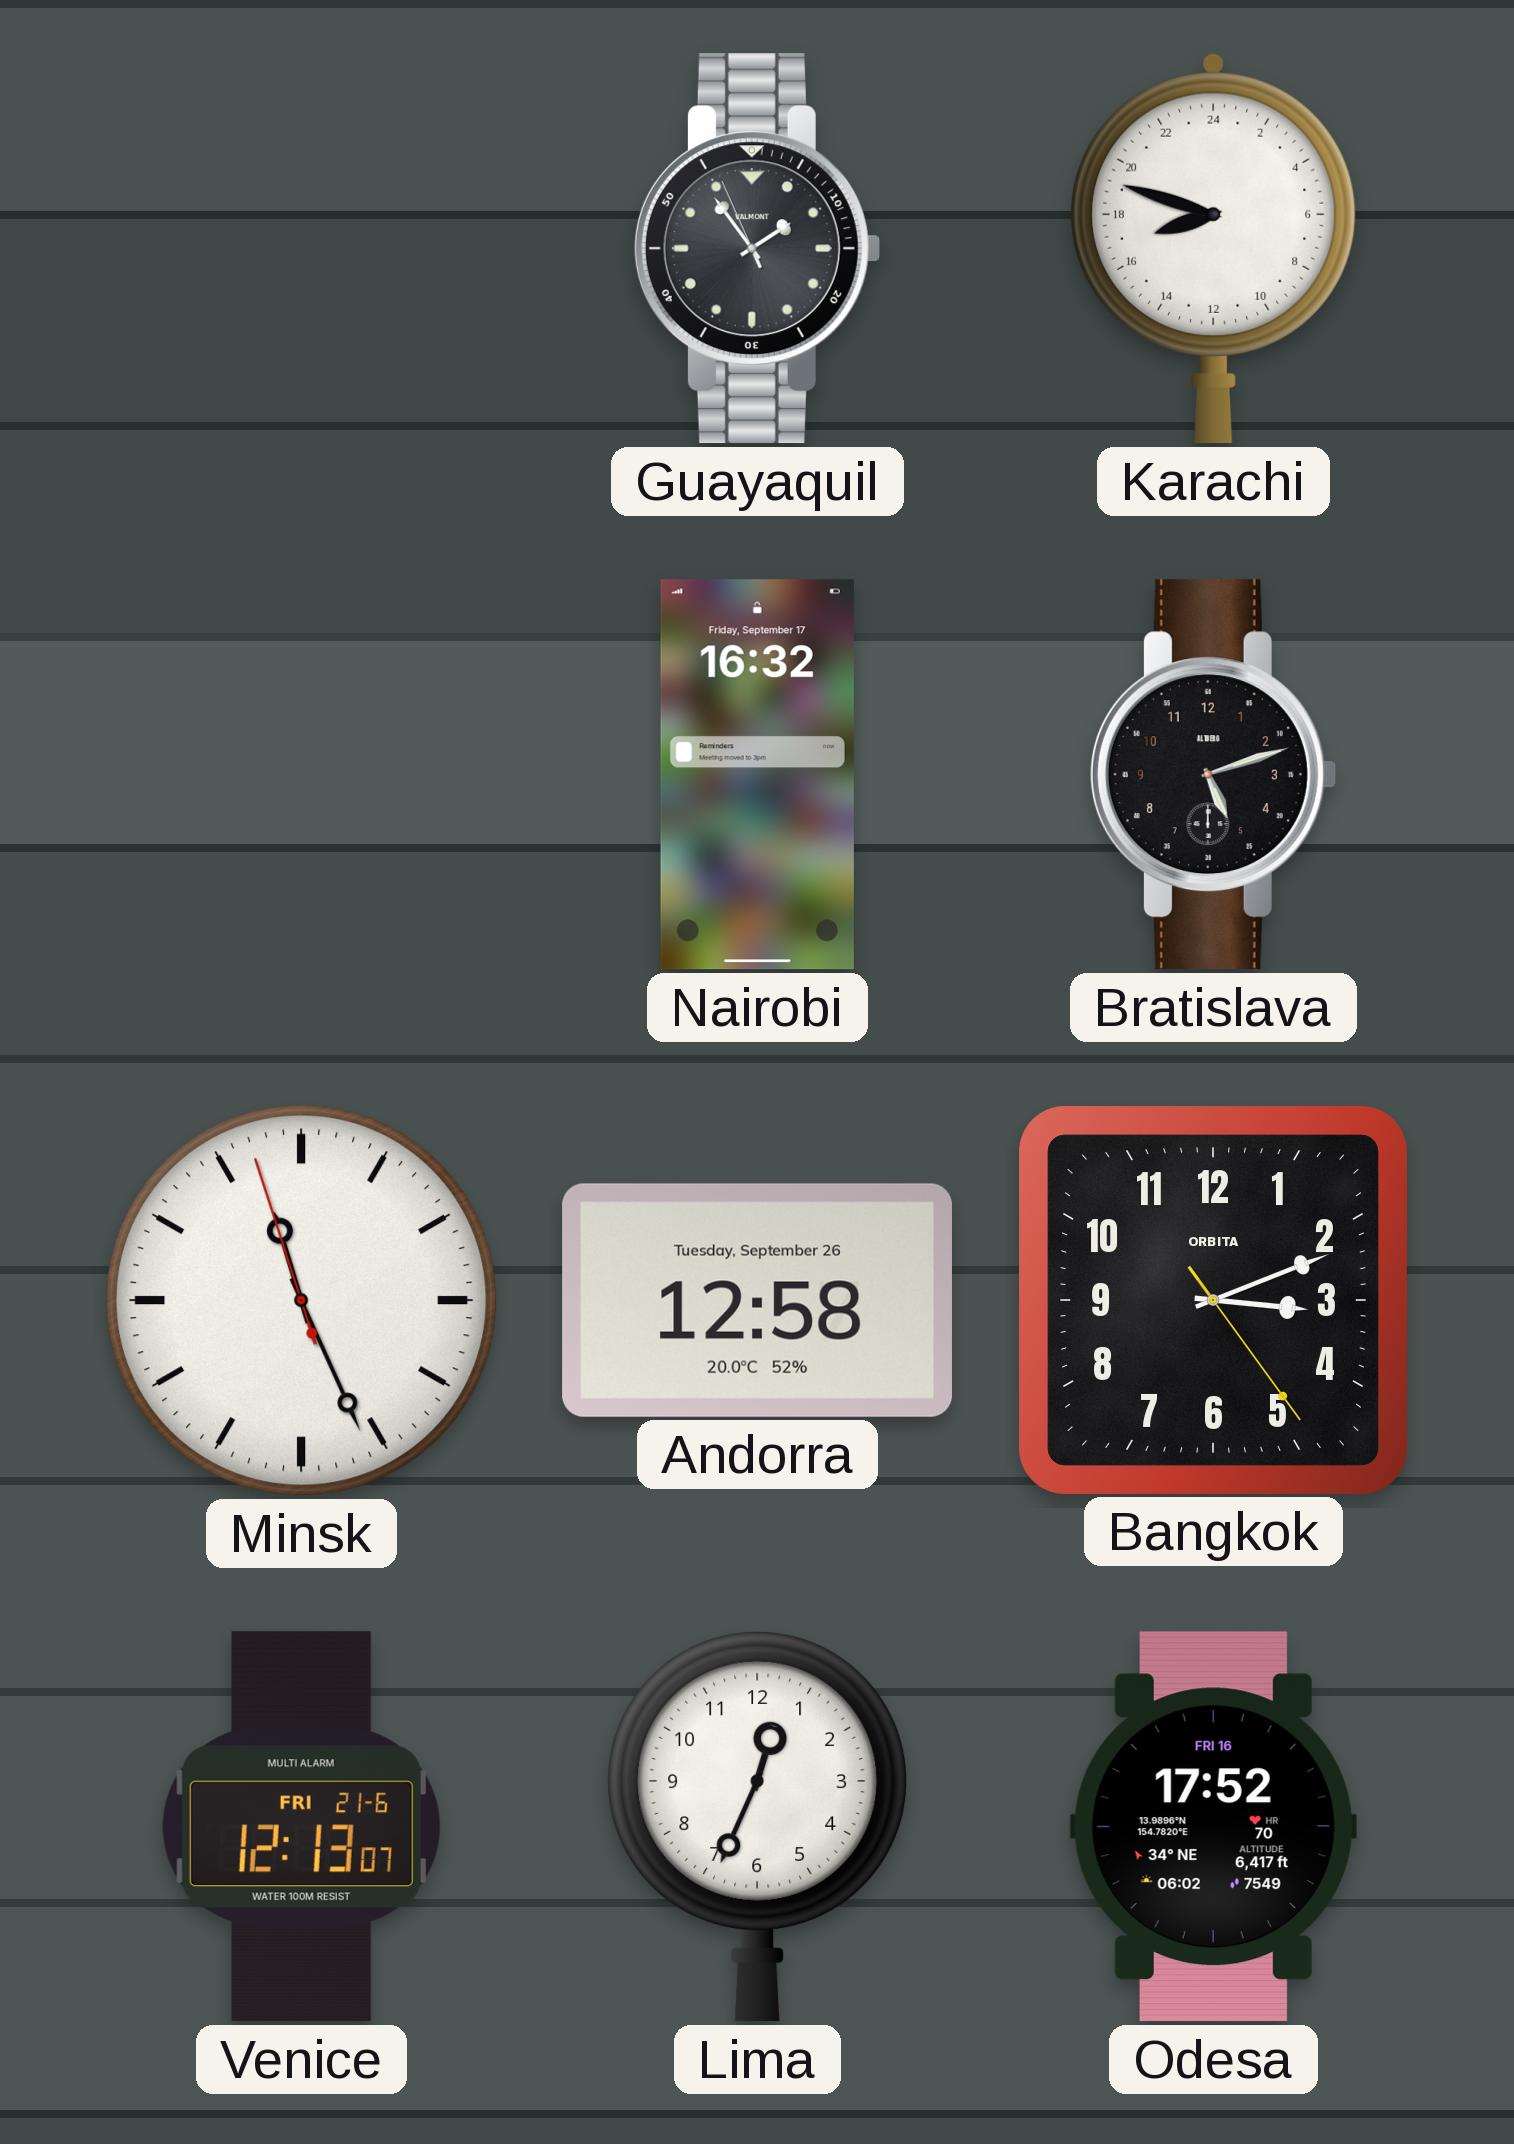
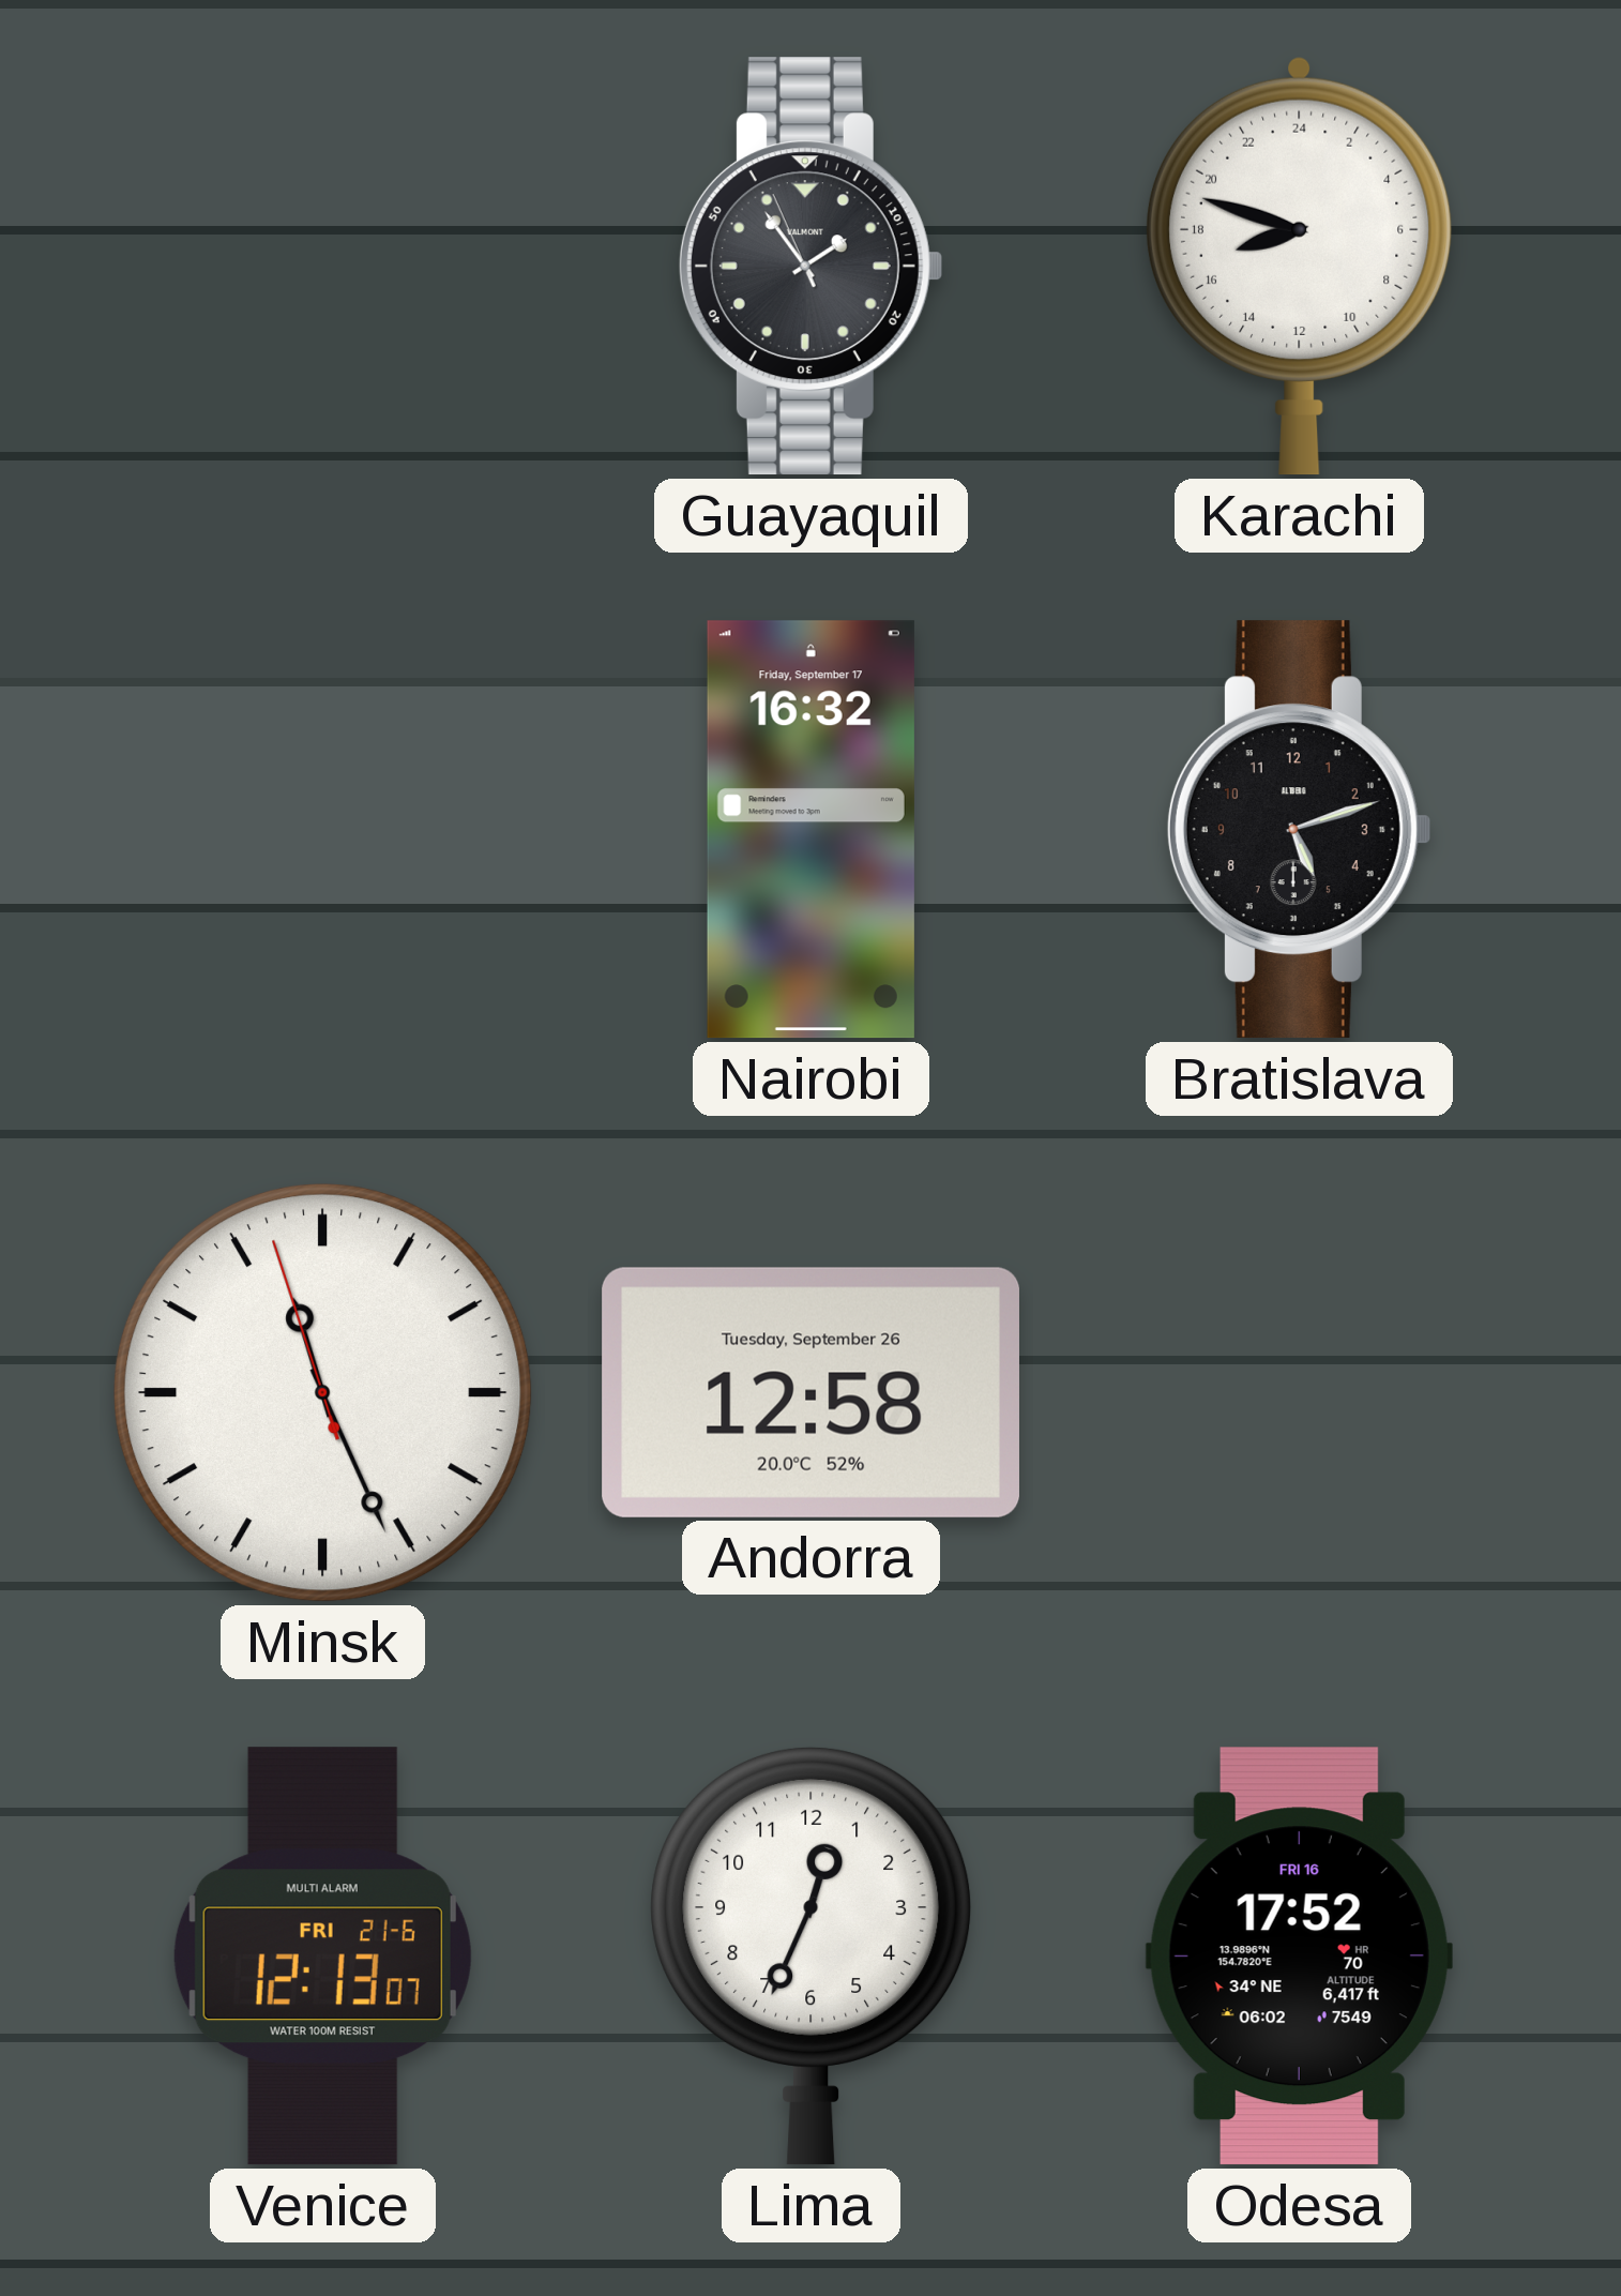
Bangkok: 3:11 -> none (1213, 1300)
